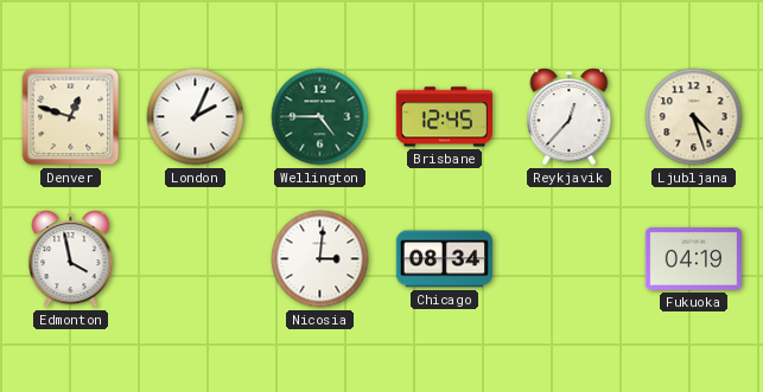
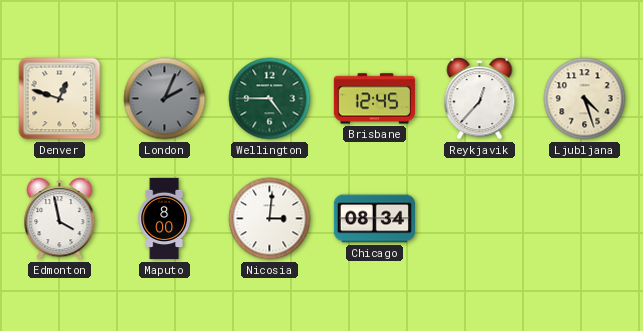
London dial: white -> grey (165, 99)
Maputo: none -> 8:00 (164, 219)
Fukuoka: 04:19 -> none (693, 259)
